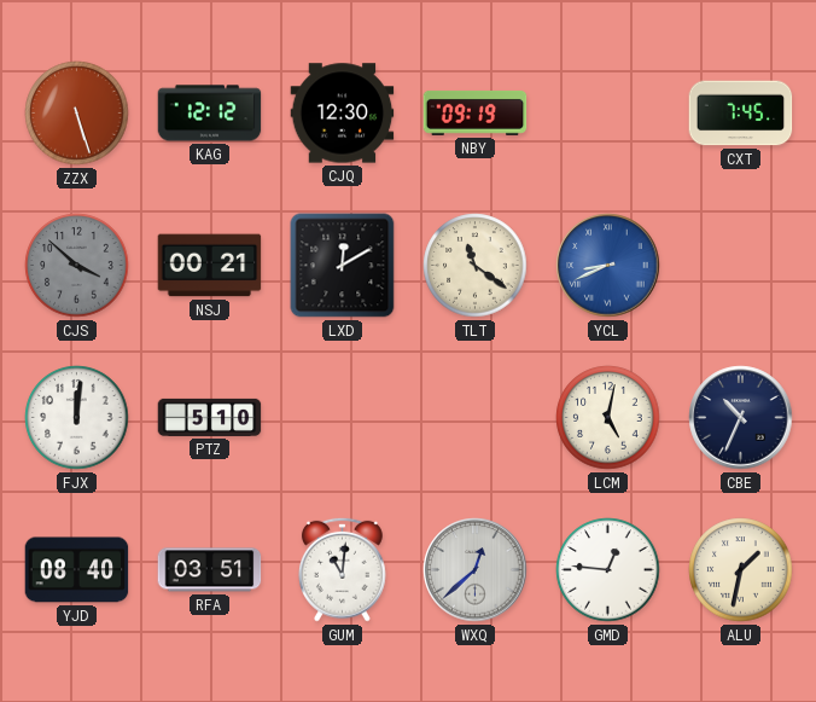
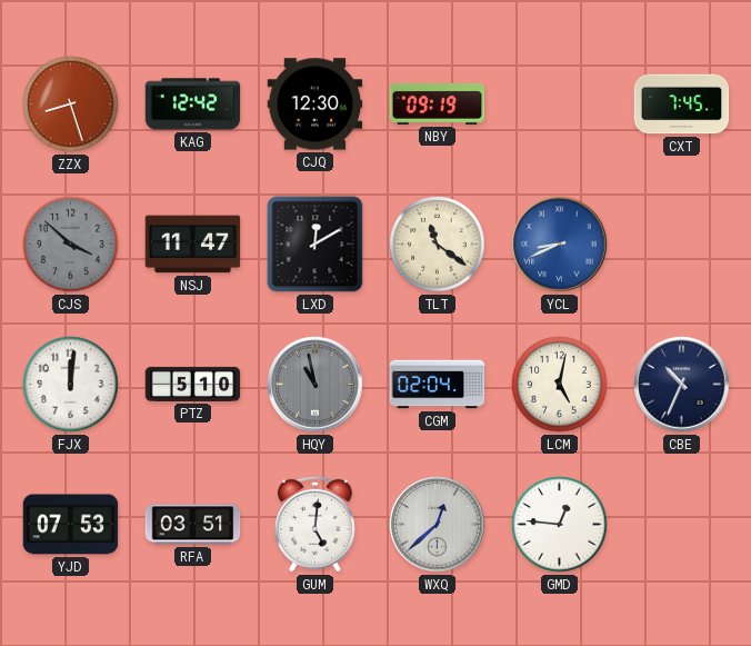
ZZX: 5:27 -> 8:27 (71, 105)
KAG: 12:12 -> 12:42 (193, 105)
NSJ: 00:21 -> 11:47 (193, 245)
HQY: none -> 10:58 (316, 385)
CGM: none -> 02:04 (438, 385)
YJD: 08:40 -> 07:53 (71, 525)
GUM: 11:01 -> 5:01 (316, 524)
ALU: 1:32 -> none (741, 570)
